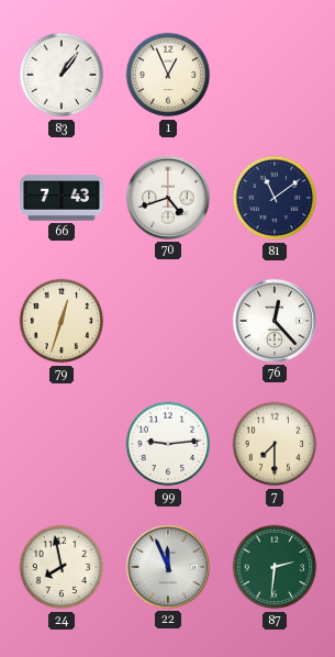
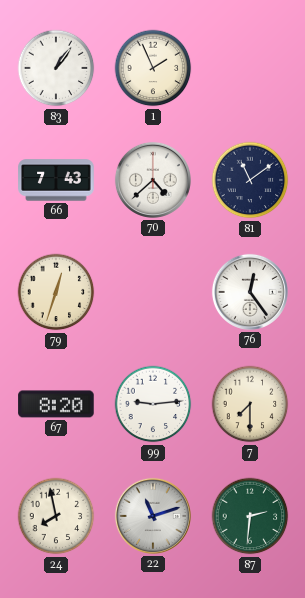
1: 12:56 -> 1:56 (153, 68)
70: 4:42 -> 4:38 (153, 180)
76: 12:23 -> 12:24 (250, 292)
67: none -> 8:20 (56, 404)
22: 11:56 -> 11:12 (153, 516)
